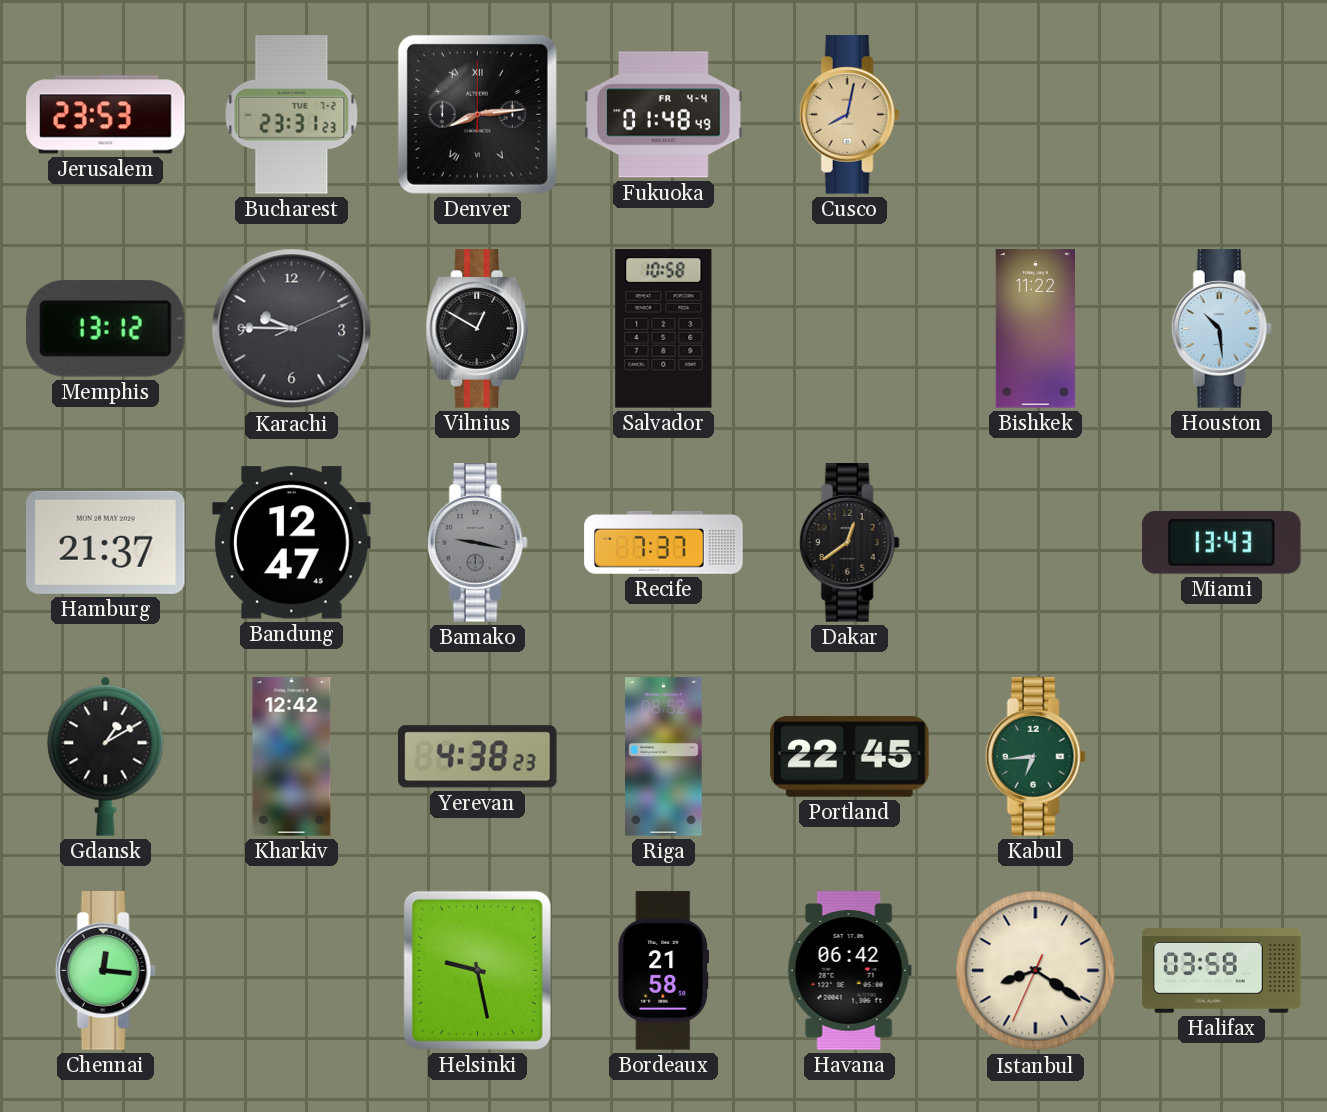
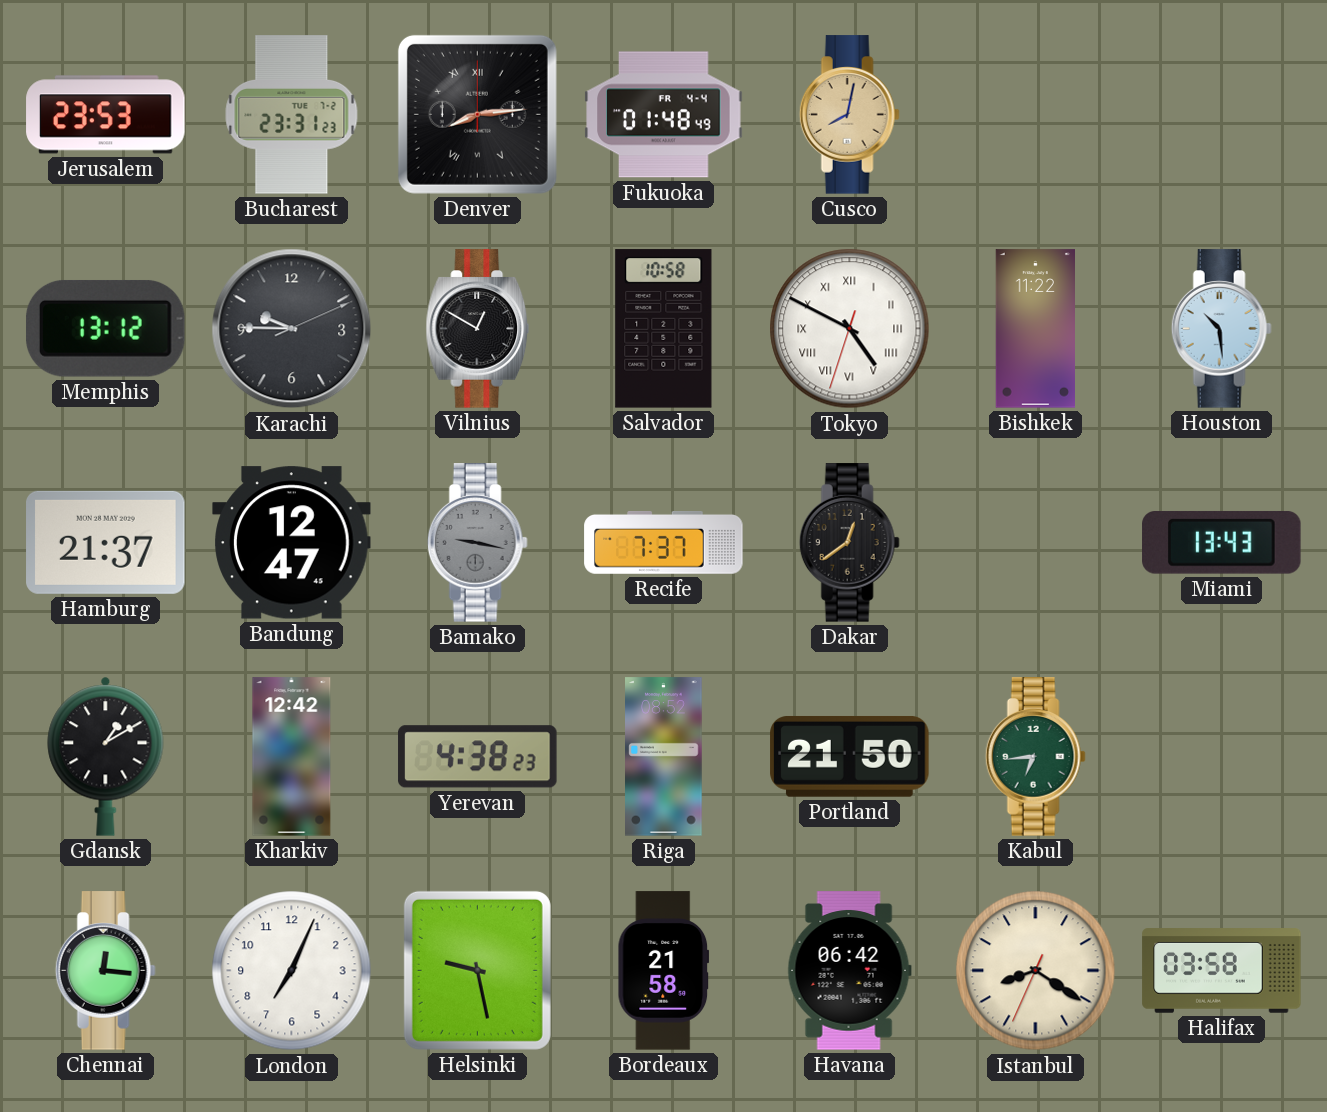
Tokyo: none -> 4:49 (850, 329)
Portland: 22:45 -> 21:50 (850, 756)
London: none -> 7:04 (292, 971)
